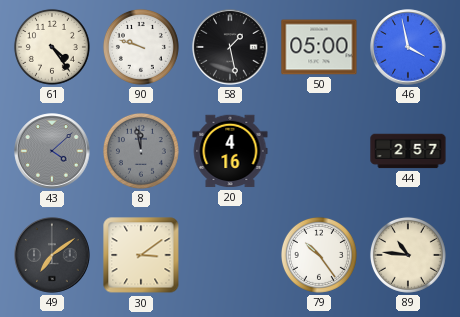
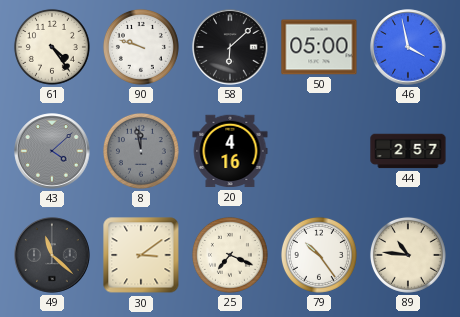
58: 1:28 -> 6:08 (230, 47)
49: 7:09 -> 11:22 (52, 255)
25: none -> 7:19 (230, 255)
